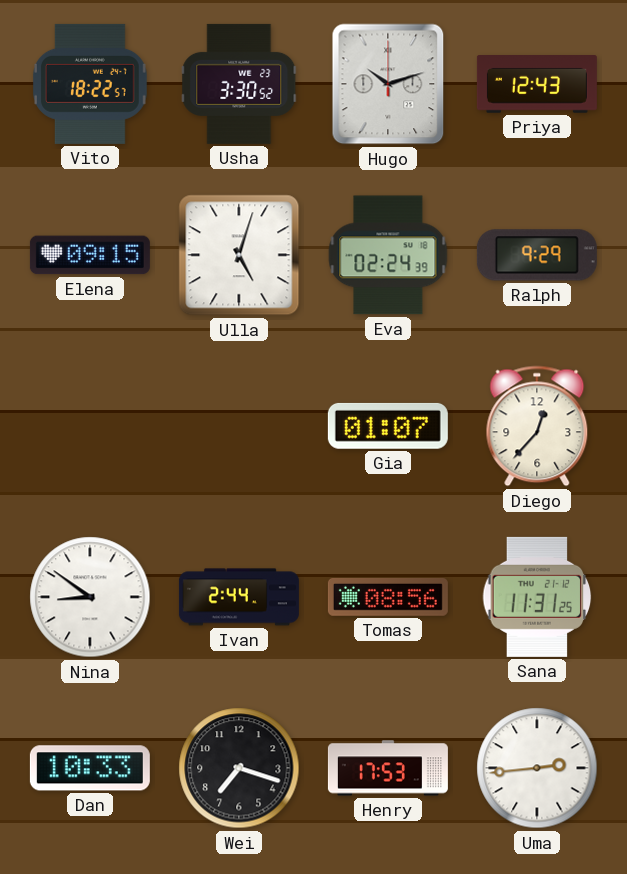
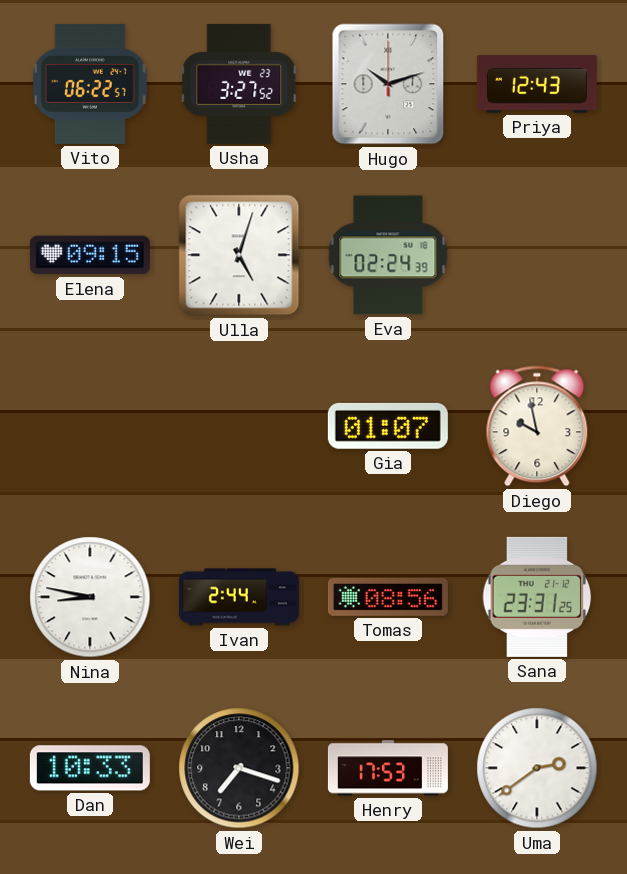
Vito: 18:22 -> 06:22 (90, 84)
Usha: 3:30 -> 3:27 (239, 84)
Ralph: 9:29 -> none (537, 255)
Diego: 12:37 -> 9:58 (537, 426)
Nina: 8:51 -> 8:47 (90, 597)
Sana: 11:31 -> 23:31 (537, 597)
Uma: 2:44 -> 2:39 (537, 768)
